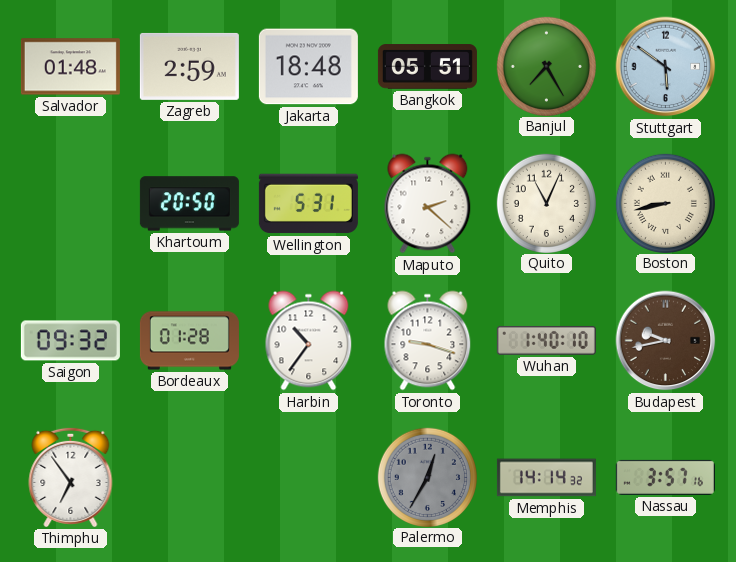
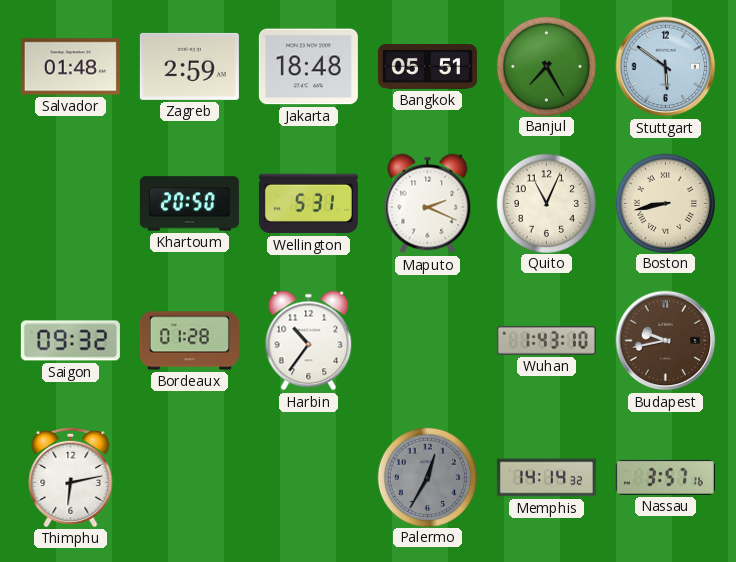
Maputo: 2:22 -> 2:19 (428, 204)
Toronto: 9:18 -> none (428, 341)
Wuhan: 1:40 -> 1:43 (546, 340)
Thimphu: 6:54 -> 6:13 (71, 477)
